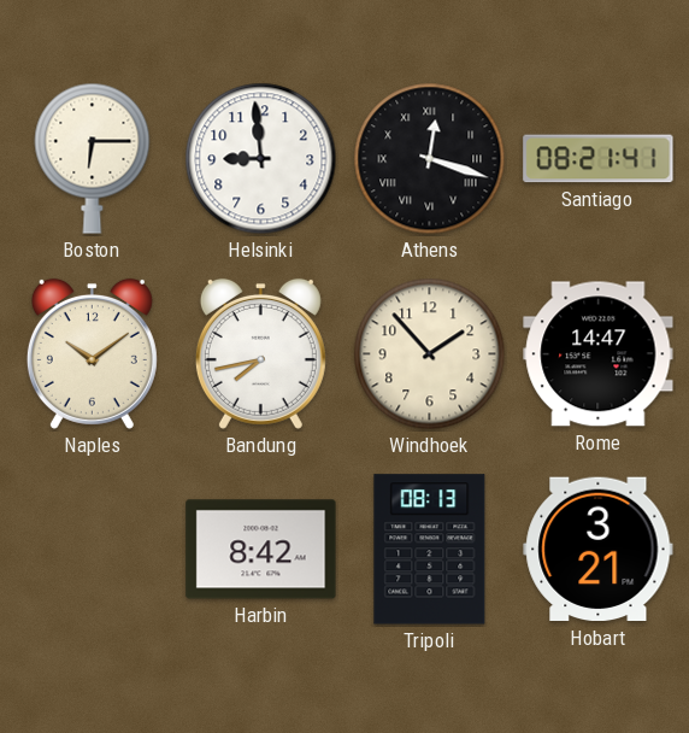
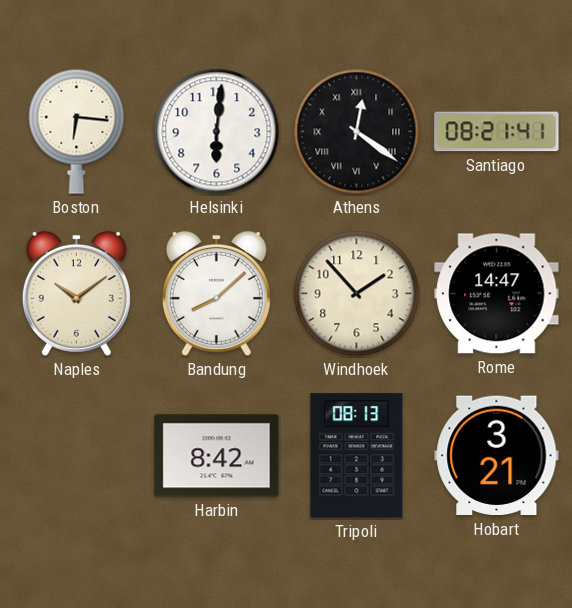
Boston: 6:15 -> 6:16 (77, 131)
Helsinki: 8:59 -> 6:01 (217, 132)
Athens: 12:18 -> 12:21 (357, 132)
Bandung: 7:43 -> 8:08 (216, 293)
